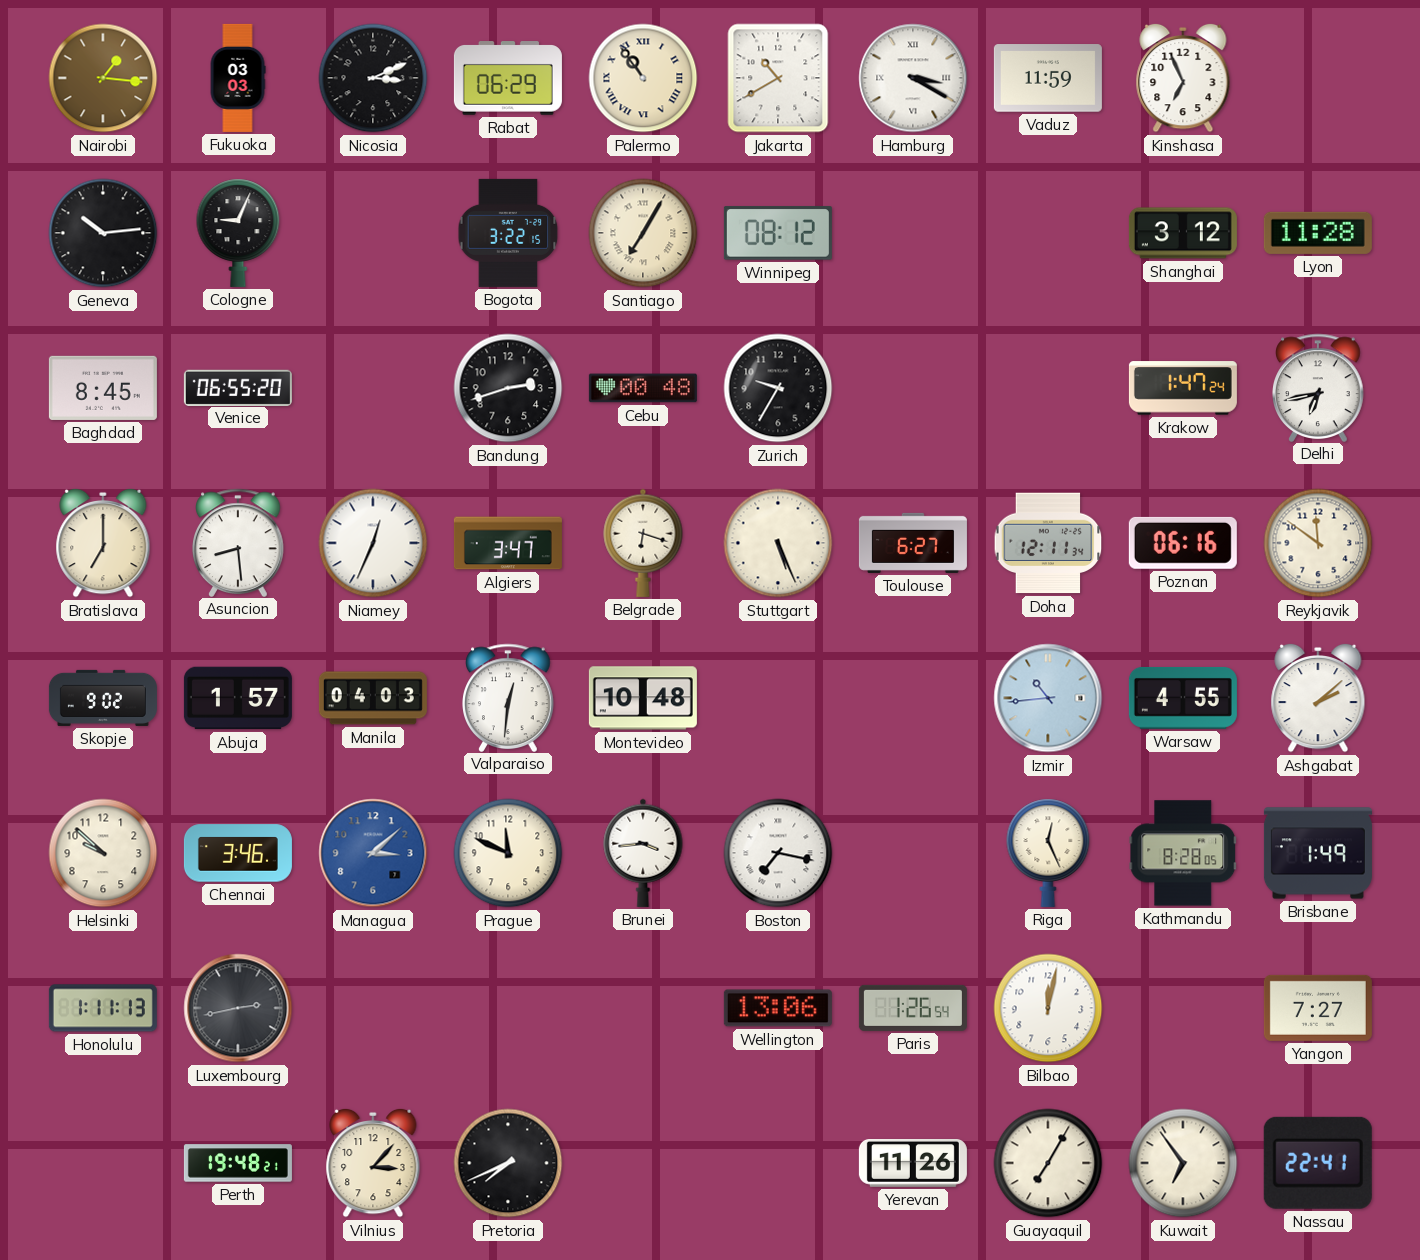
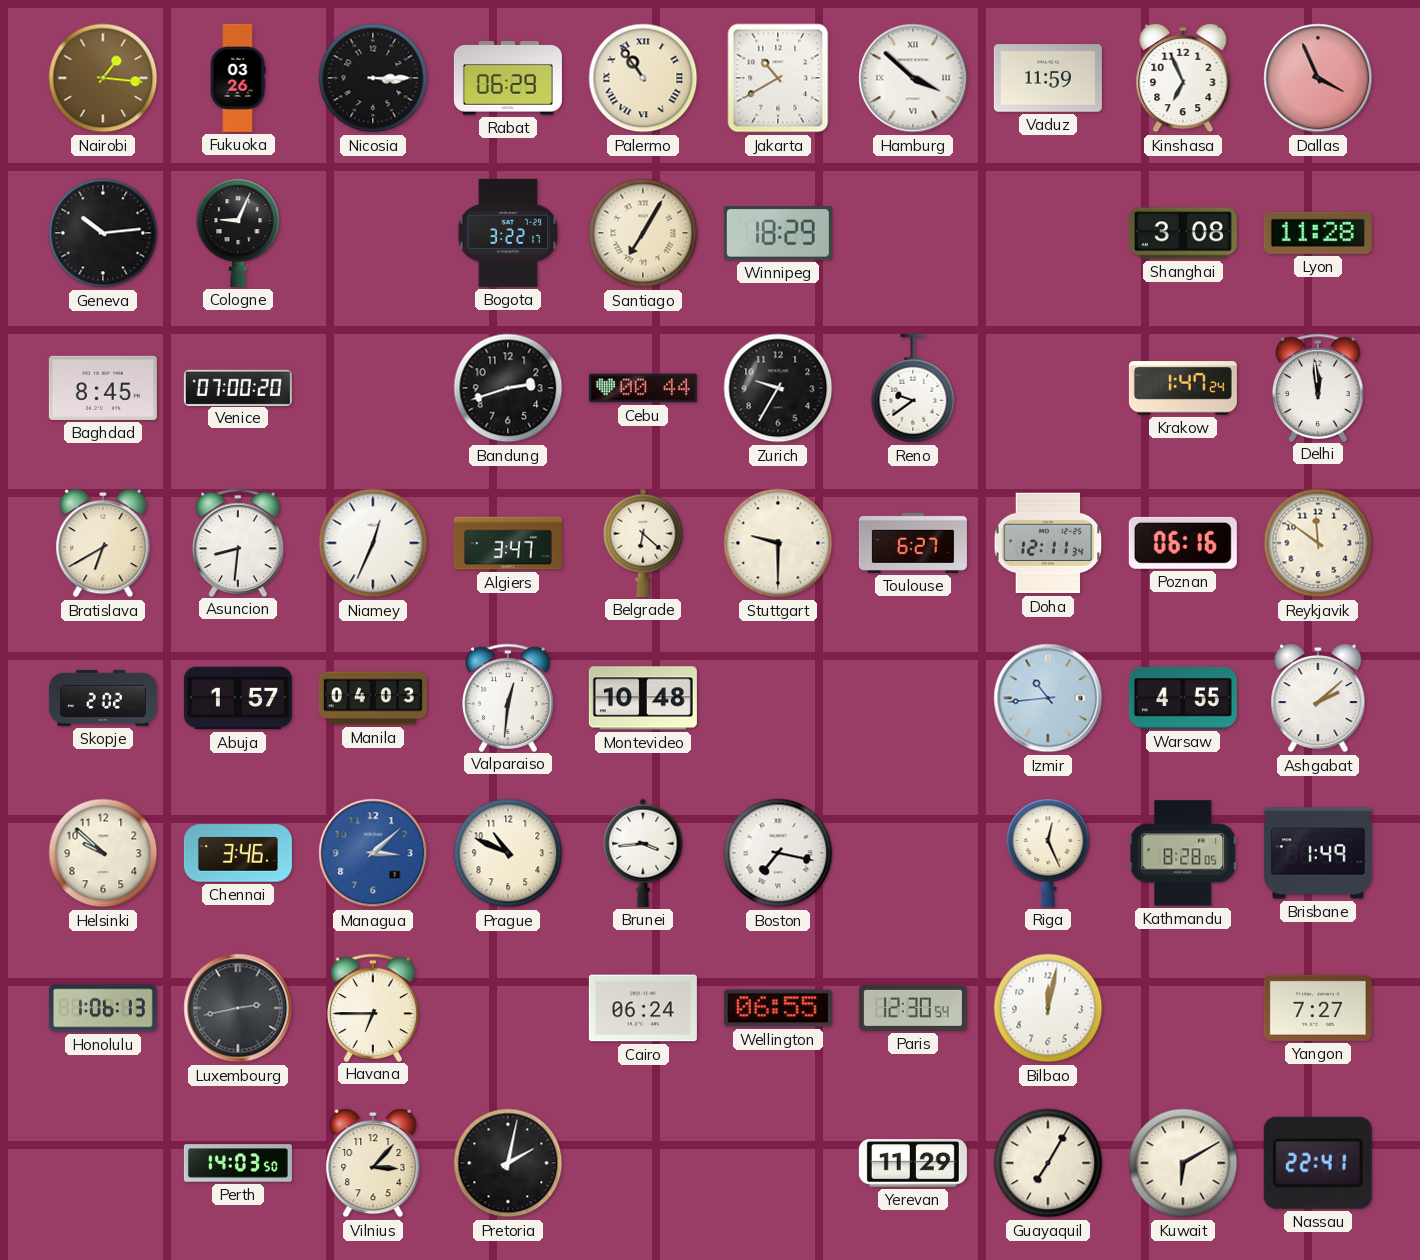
Fukuoka: 03:03 -> 03:26 (238, 78)
Nicosia: 3:11 -> 3:15 (373, 78)
Hamburg: 3:20 -> 3:52 (913, 78)
Dallas: none -> 3:56 (1318, 78)
Bogota: 3:22:15 -> 3:22:17 (508, 233)
Winnipeg: 08:12 -> 18:29 (778, 233)
Shanghai: 3:12 -> 3:08 (1183, 233)
Venice: 06:55 -> 07:00 (238, 387)
Cebu: 00:48 -> 00:44 (643, 388)
Reno: none -> 9:39 (913, 388)
Delhi: 6:43 -> 11:59 (1318, 387)
Bratislava: 7:00 -> 6:40 (103, 543)
Asuncion: 8:29 -> 8:31 (238, 542)
Belgrade: 6:18 -> 6:22 (643, 543)
Stuttgart: 5:26 -> 9:30 (778, 543)
Skopje: 9:02 -> 2:02 (103, 698)
Prague: 11:49 -> 10:49 (508, 853)
Honolulu: 1:11 -> 1:06 (103, 1008)
Havana: none -> 6:45 (373, 1007)
Cairo: none -> 06:24 (643, 1008)
Wellington: 13:06 -> 06:55 (778, 1008)
Paris: 1:26 -> 12:30 (913, 1008)
Perth: 19:48 -> 14:03 (238, 1163)
Pretoria: 7:41 -> 2:02 (508, 1163)
Yerevan: 11:26 -> 11:29 (913, 1164)
Kuwait: 6:54 -> 6:10 (1183, 1163)
